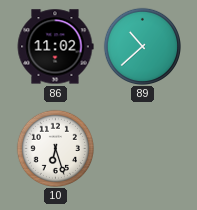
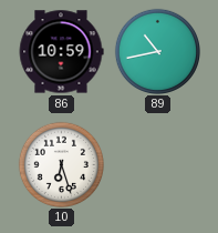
86: 11:02 -> 10:59 (61, 52)
89: 10:38 -> 10:43 (157, 51)
